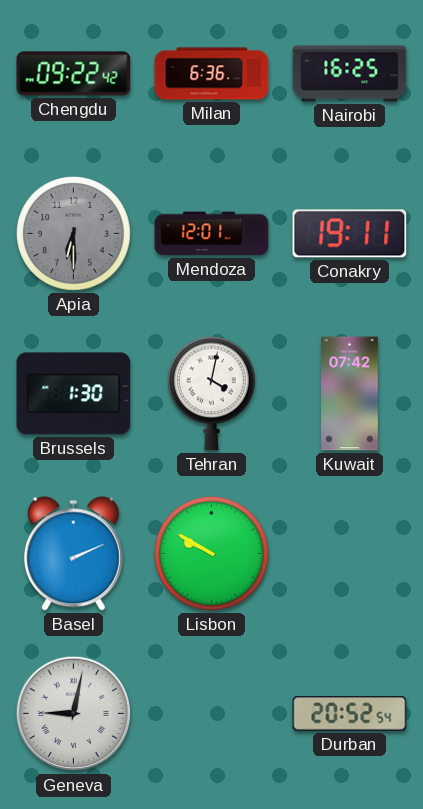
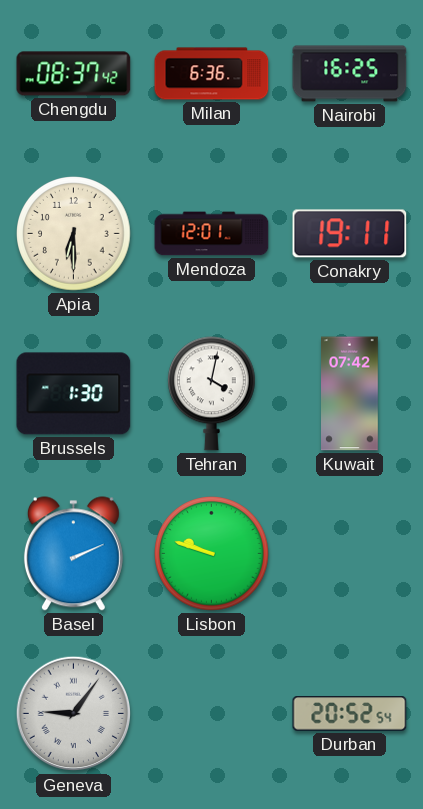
Chengdu: 09:22 -> 08:37 (74, 74)
Apia dial: grey -> cream (74, 234)
Lisbon: 9:50 -> 9:48 (212, 554)
Geneva: 9:02 -> 9:06 (74, 714)
